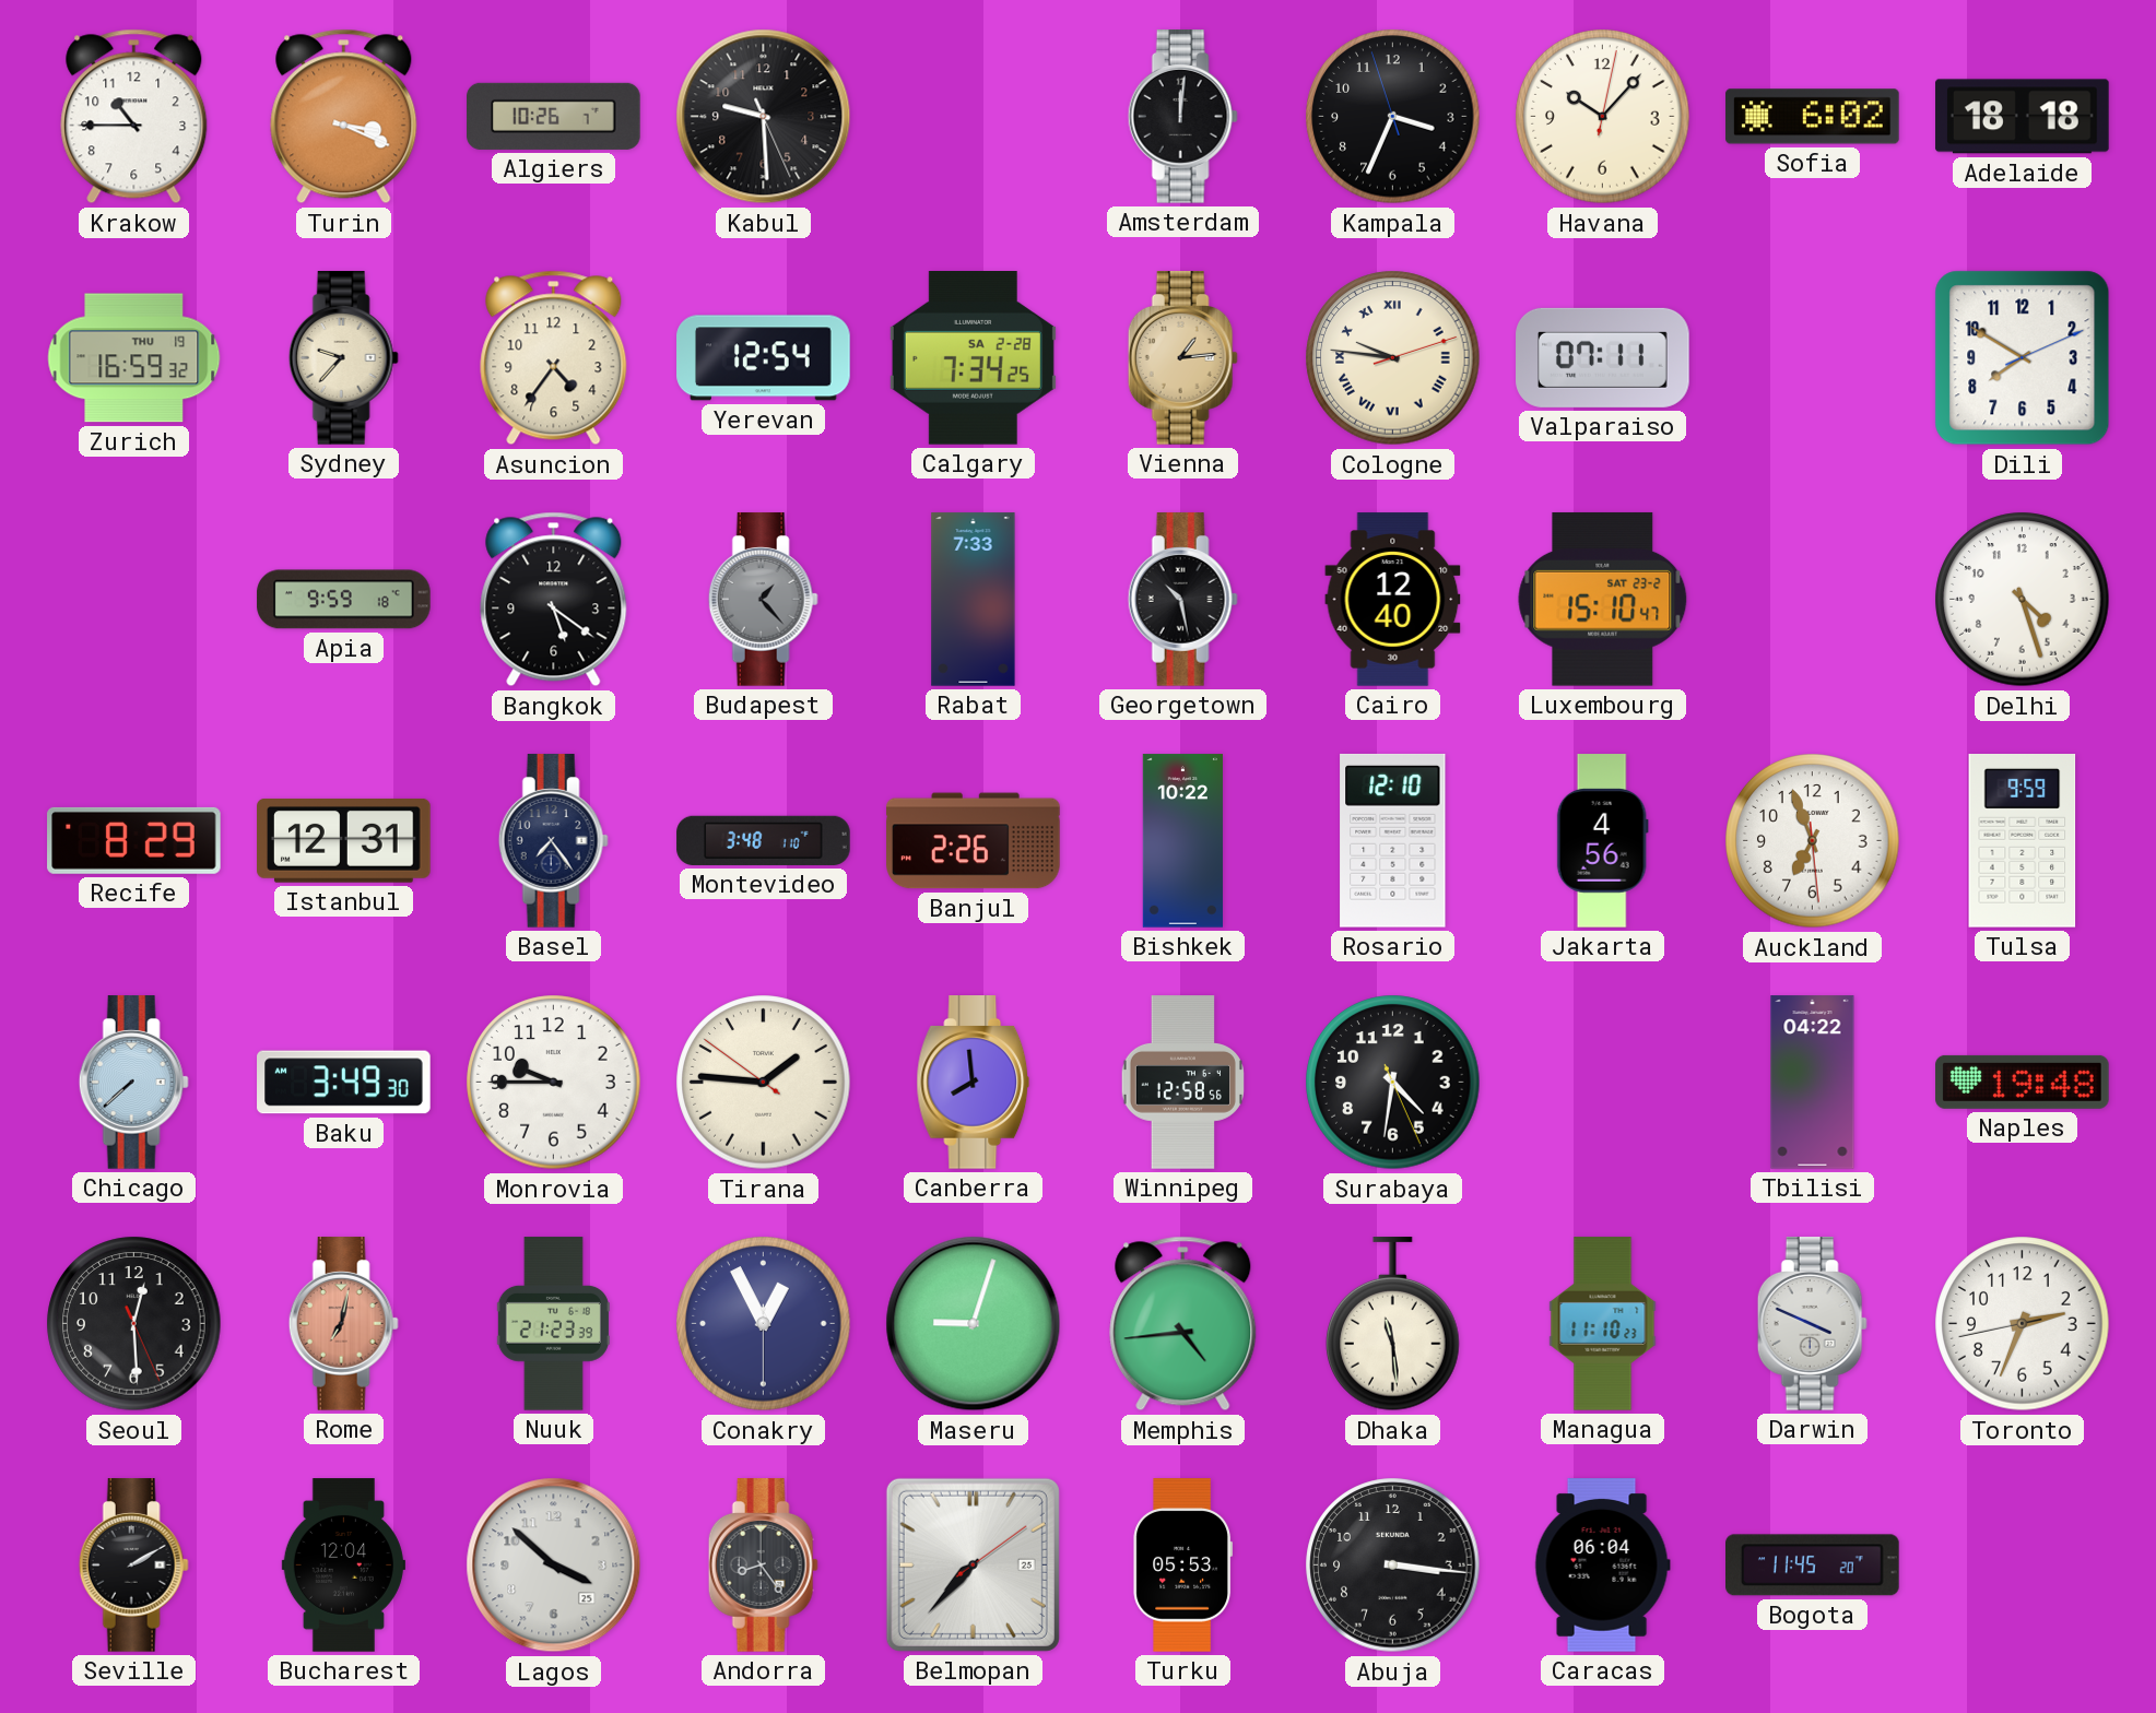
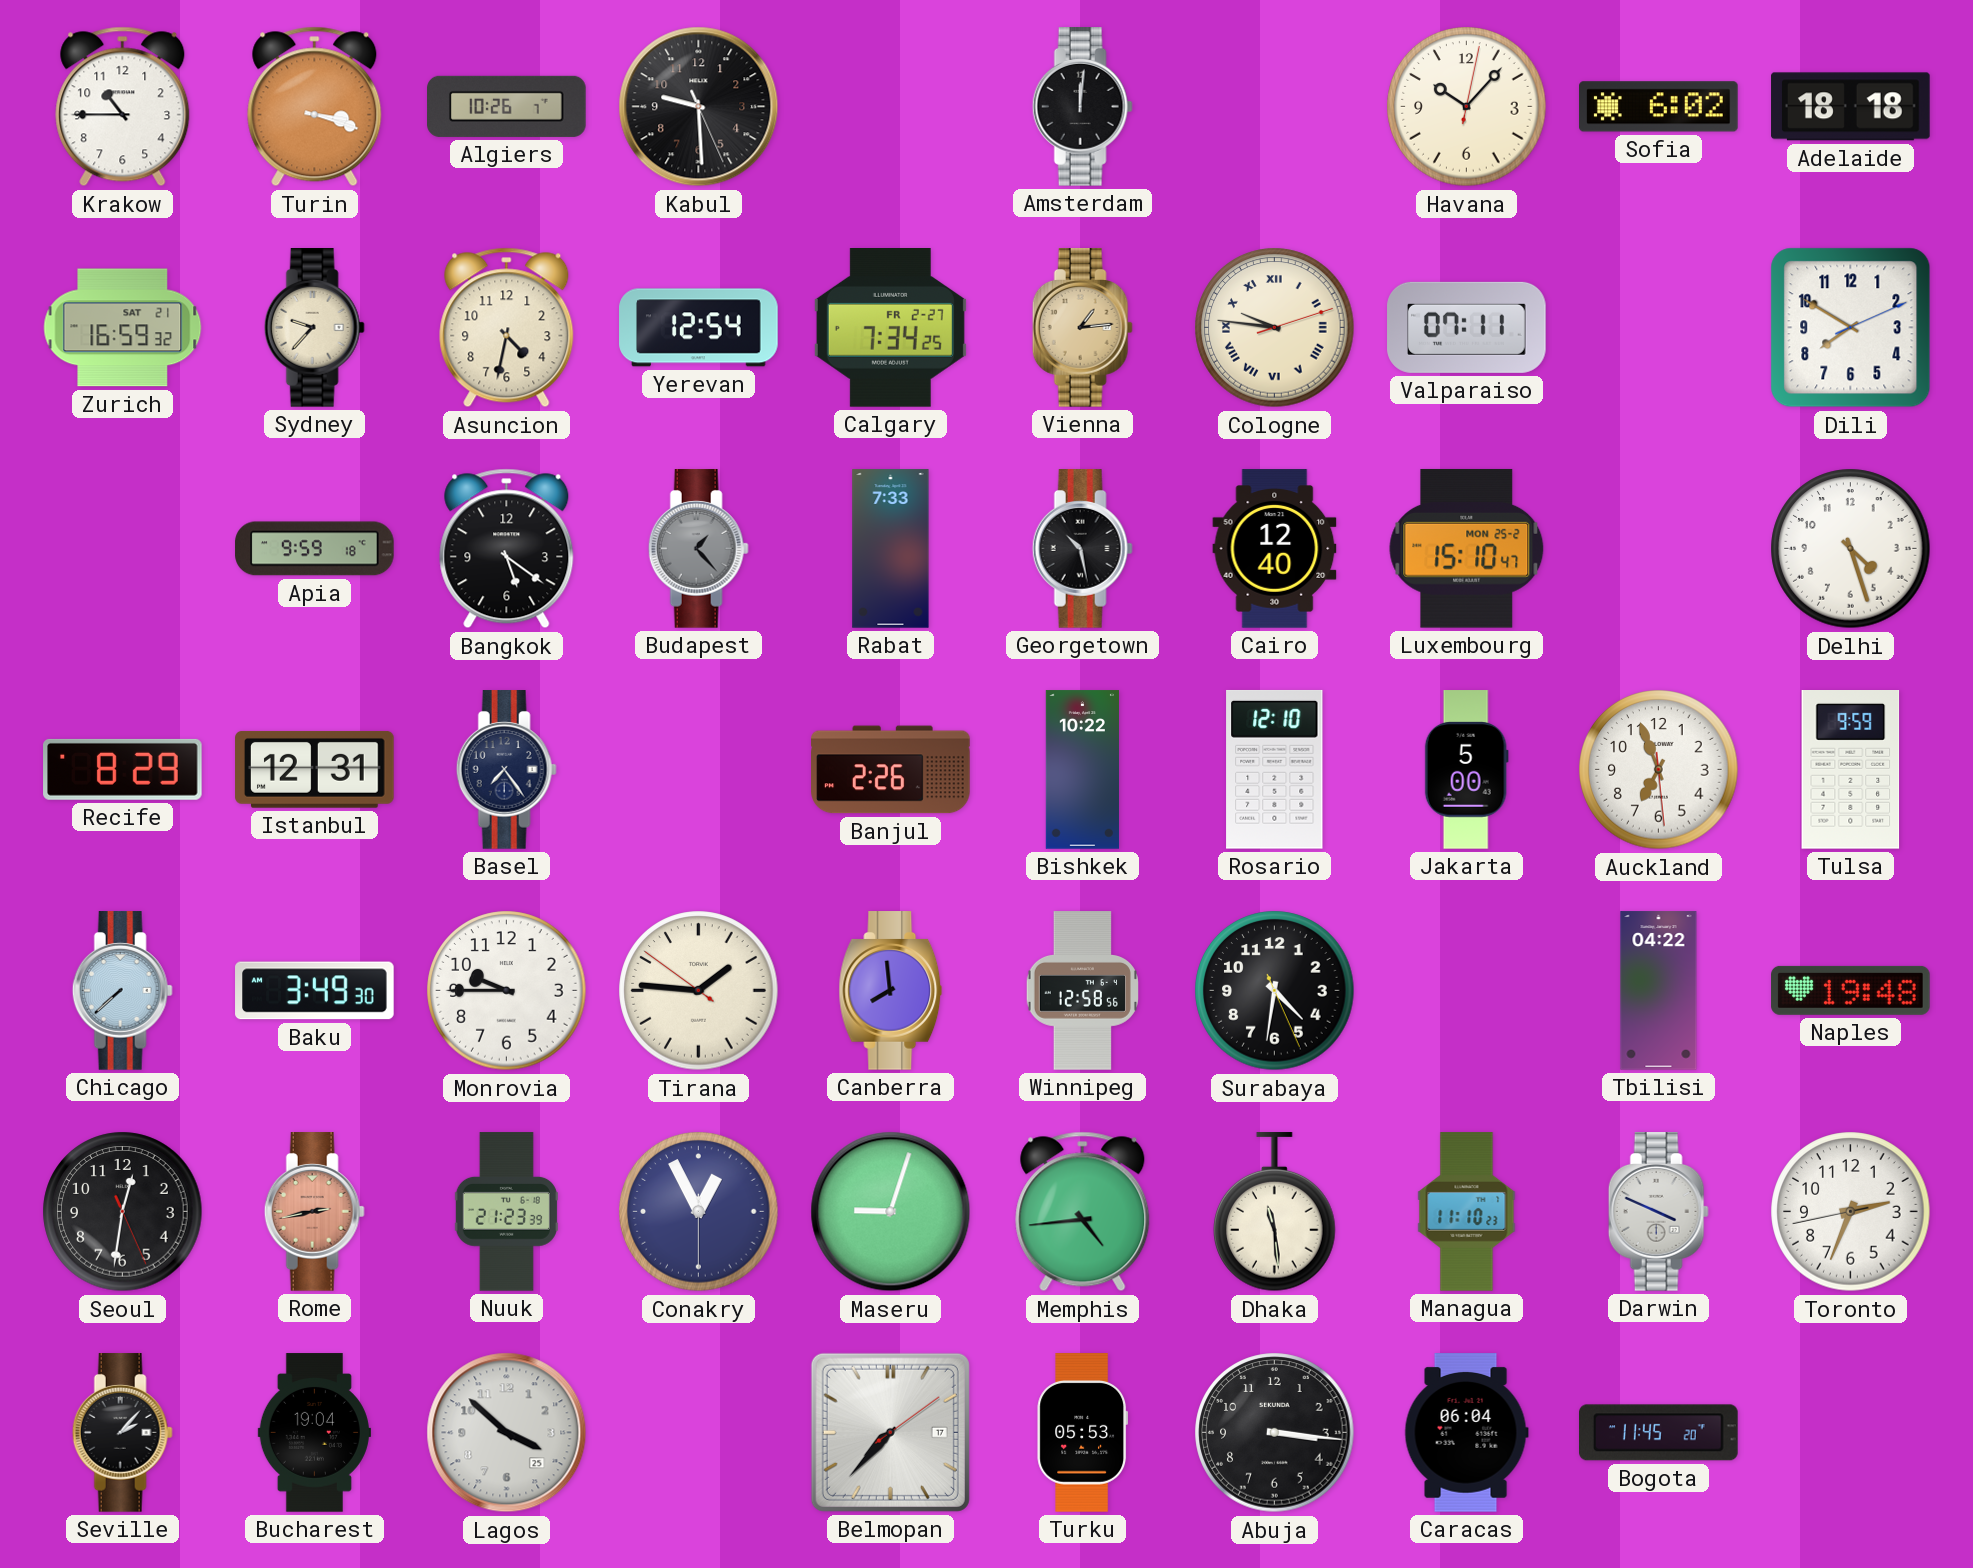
Turin: 3:19 -> 3:18 (315, 107)
Kampala: 3:33 -> none (1393, 117)
Zurich date: THU 19 -> SAT 21 (123, 328)
Asuncion: 4:36 -> 4:32 (507, 328)
Calgary date: SA 2-28 -> FR 2-27 (890, 328)
Luxembourg date: SAT 23-2 -> MON 25-2 (1467, 548)
Montevideo: 3:48 -> none (764, 840)
Jakarta: 4:56 -> 5:00 (1466, 770)
Seoul: 12:29 -> 12:31 (123, 1212)
Rome: 7:02 -> 2:43 (314, 1212)
Seville: 2:10 -> 2:07 (122, 1433)
Bucharest: 12:04 -> 19:04 (314, 1433)
Andorra: 8:24 -> none (763, 1566)
Belmopan date: 25 -> 17 (890, 1432)
